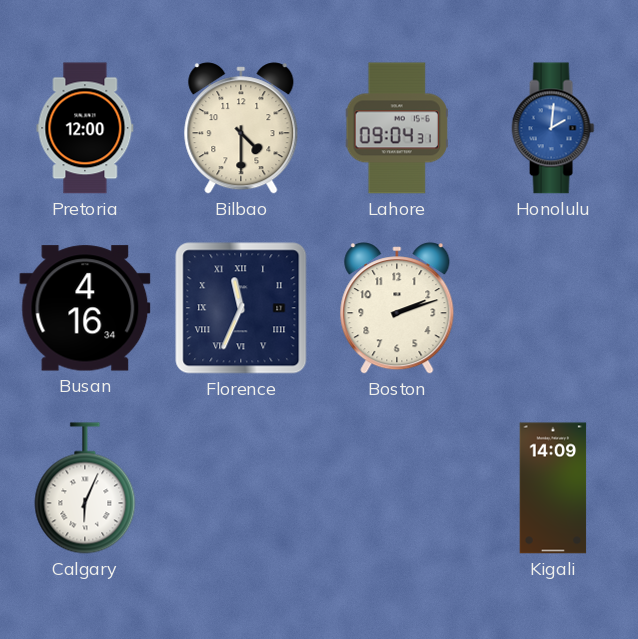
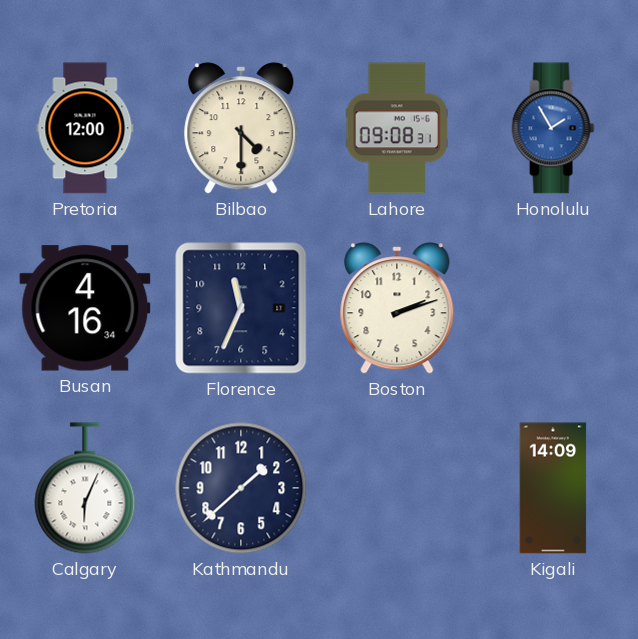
Lahore: 09:04 -> 09:08 (397, 128)
Honolulu: 2:01 -> 1:55 (553, 128)
Florence numerals: Roman -> Arabic (241, 308)
Kathmandu: none -> 1:38 (241, 488)
